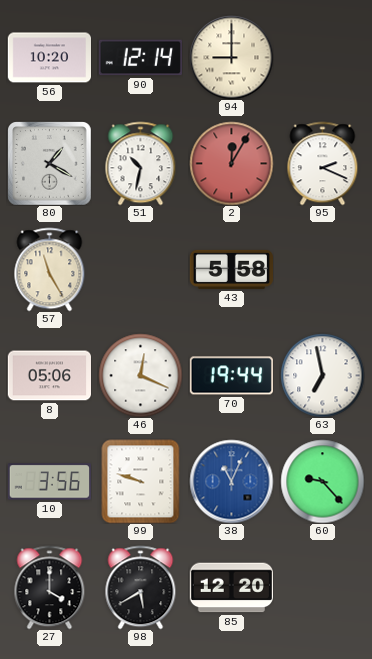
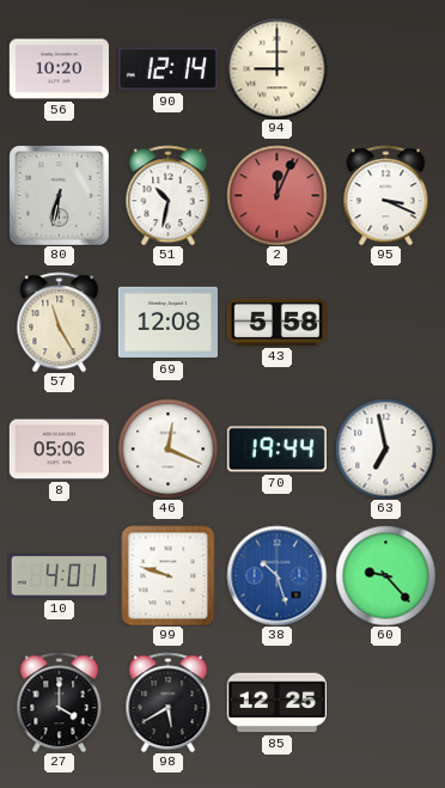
80: 1:20 -> 6:32 (60, 196)
2: 12:05 -> 12:04 (276, 195)
95: 2:19 -> 3:19 (386, 195)
69: none -> 12:08 (167, 323)
10: 3:56 -> 4:01 (59, 576)
38: 11:04 -> 10:27 (276, 575)
85: 12:20 -> 12:25 (276, 703)
